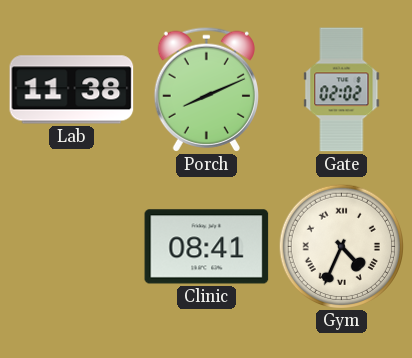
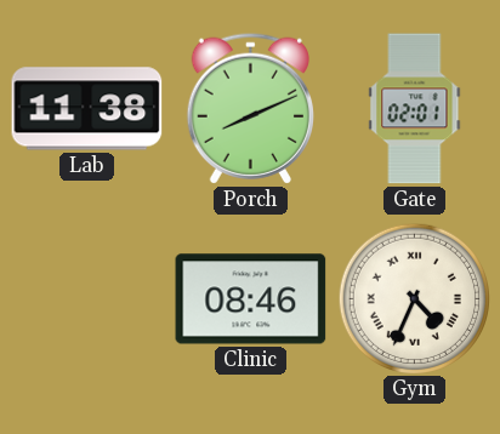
Gate: 02:02 -> 02:01 (415, 109)
Clinic: 08:41 -> 08:46 (251, 299)
